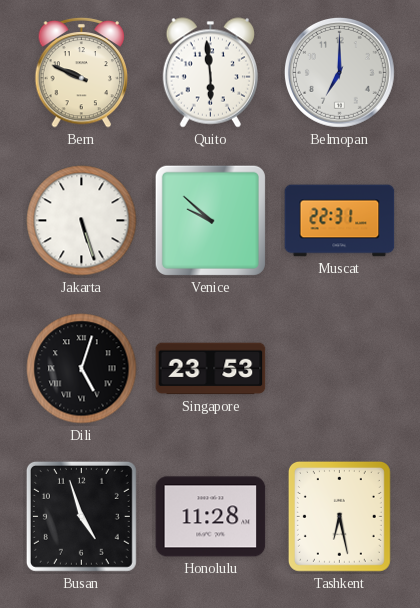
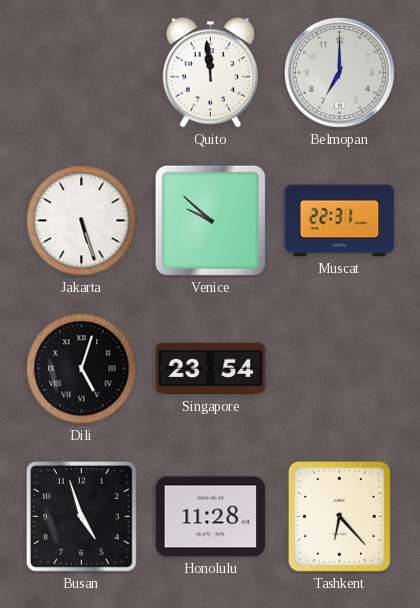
Bern: 9:49 -> none (82, 72)
Quito: 5:59 -> 11:59 (210, 73)
Singapore: 23:53 -> 23:54 (211, 369)
Tashkent: 6:28 -> 6:23 (339, 516)
